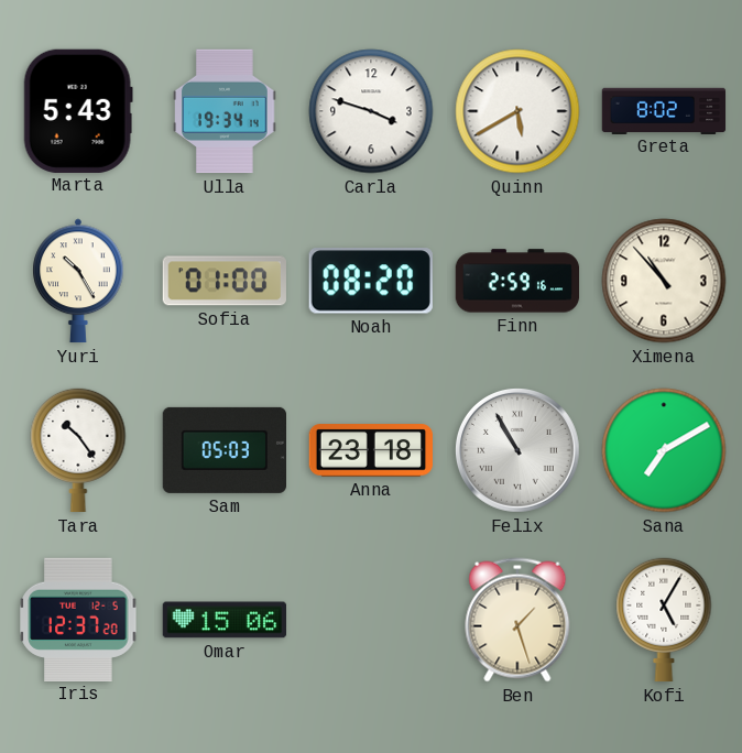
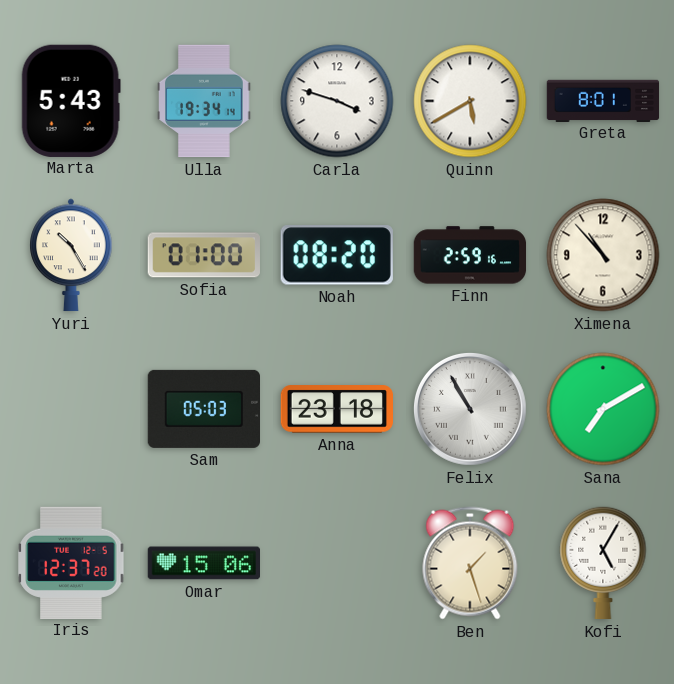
Greta: 8:02 -> 8:01 (603, 100)
Tara: 10:24 -> none (78, 450)
